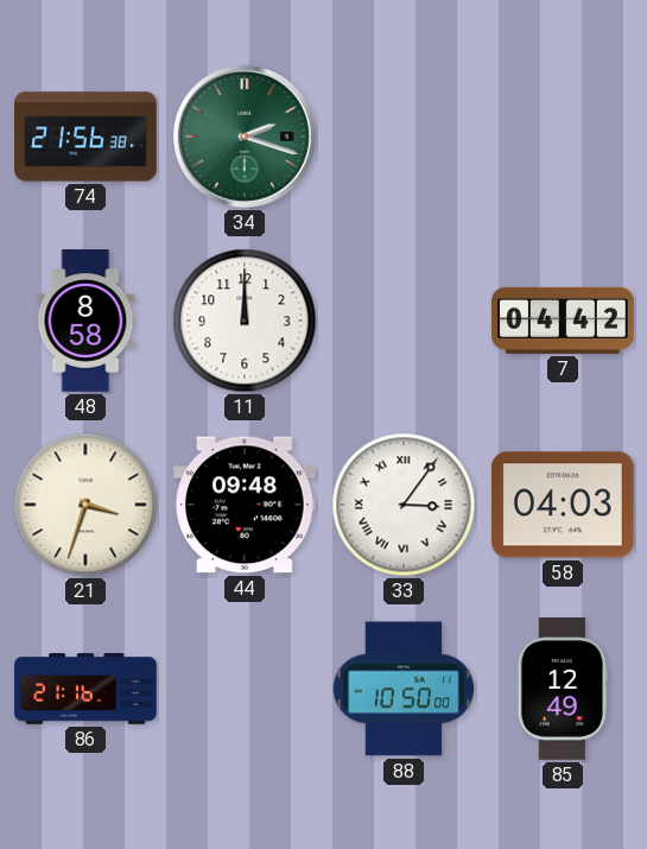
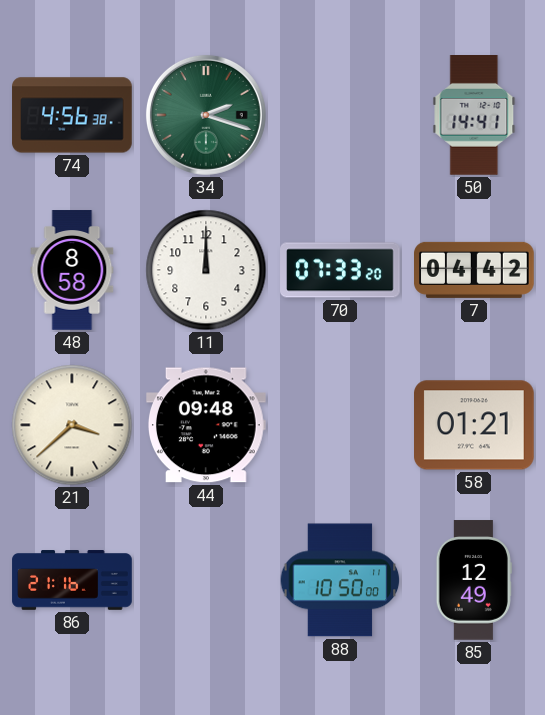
74: 21:56 -> 4:56 (72, 115)
50: none -> 14:41 (474, 116)
70: none -> 07:33 (340, 270)
21: 3:33 -> 3:38 (72, 425)
33: 3:06 -> none (404, 505)
58: 04:03 -> 01:21 (475, 425)
